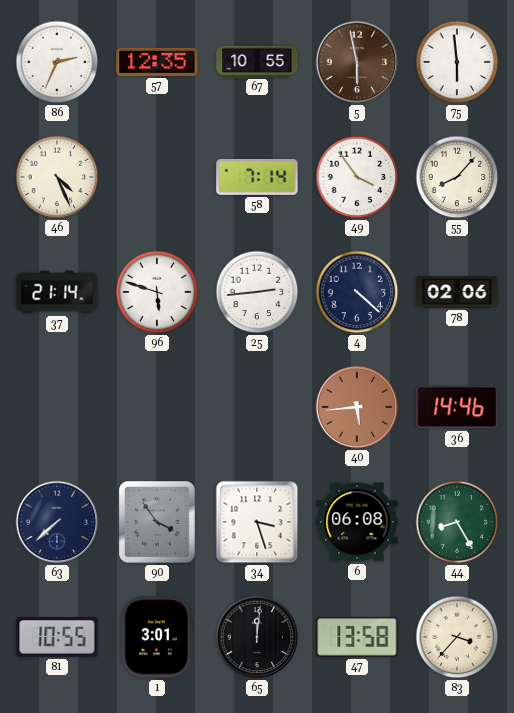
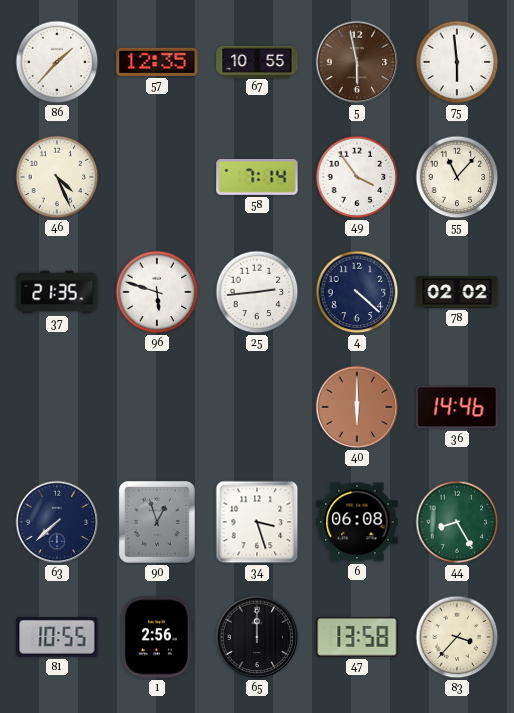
86: 2:34 -> 1:37 (57, 62)
55: 8:07 -> 11:07 (457, 177)
37: 21:14 -> 21:35 (57, 292)
78: 02:06 -> 02:02 (457, 292)
40: 5:44 -> 6:00 (357, 407)
90: 3:54 -> 12:57 (158, 523)
1: 3:01 -> 2:56 (157, 637)
65: 12:01 -> 12:00 (257, 637)
